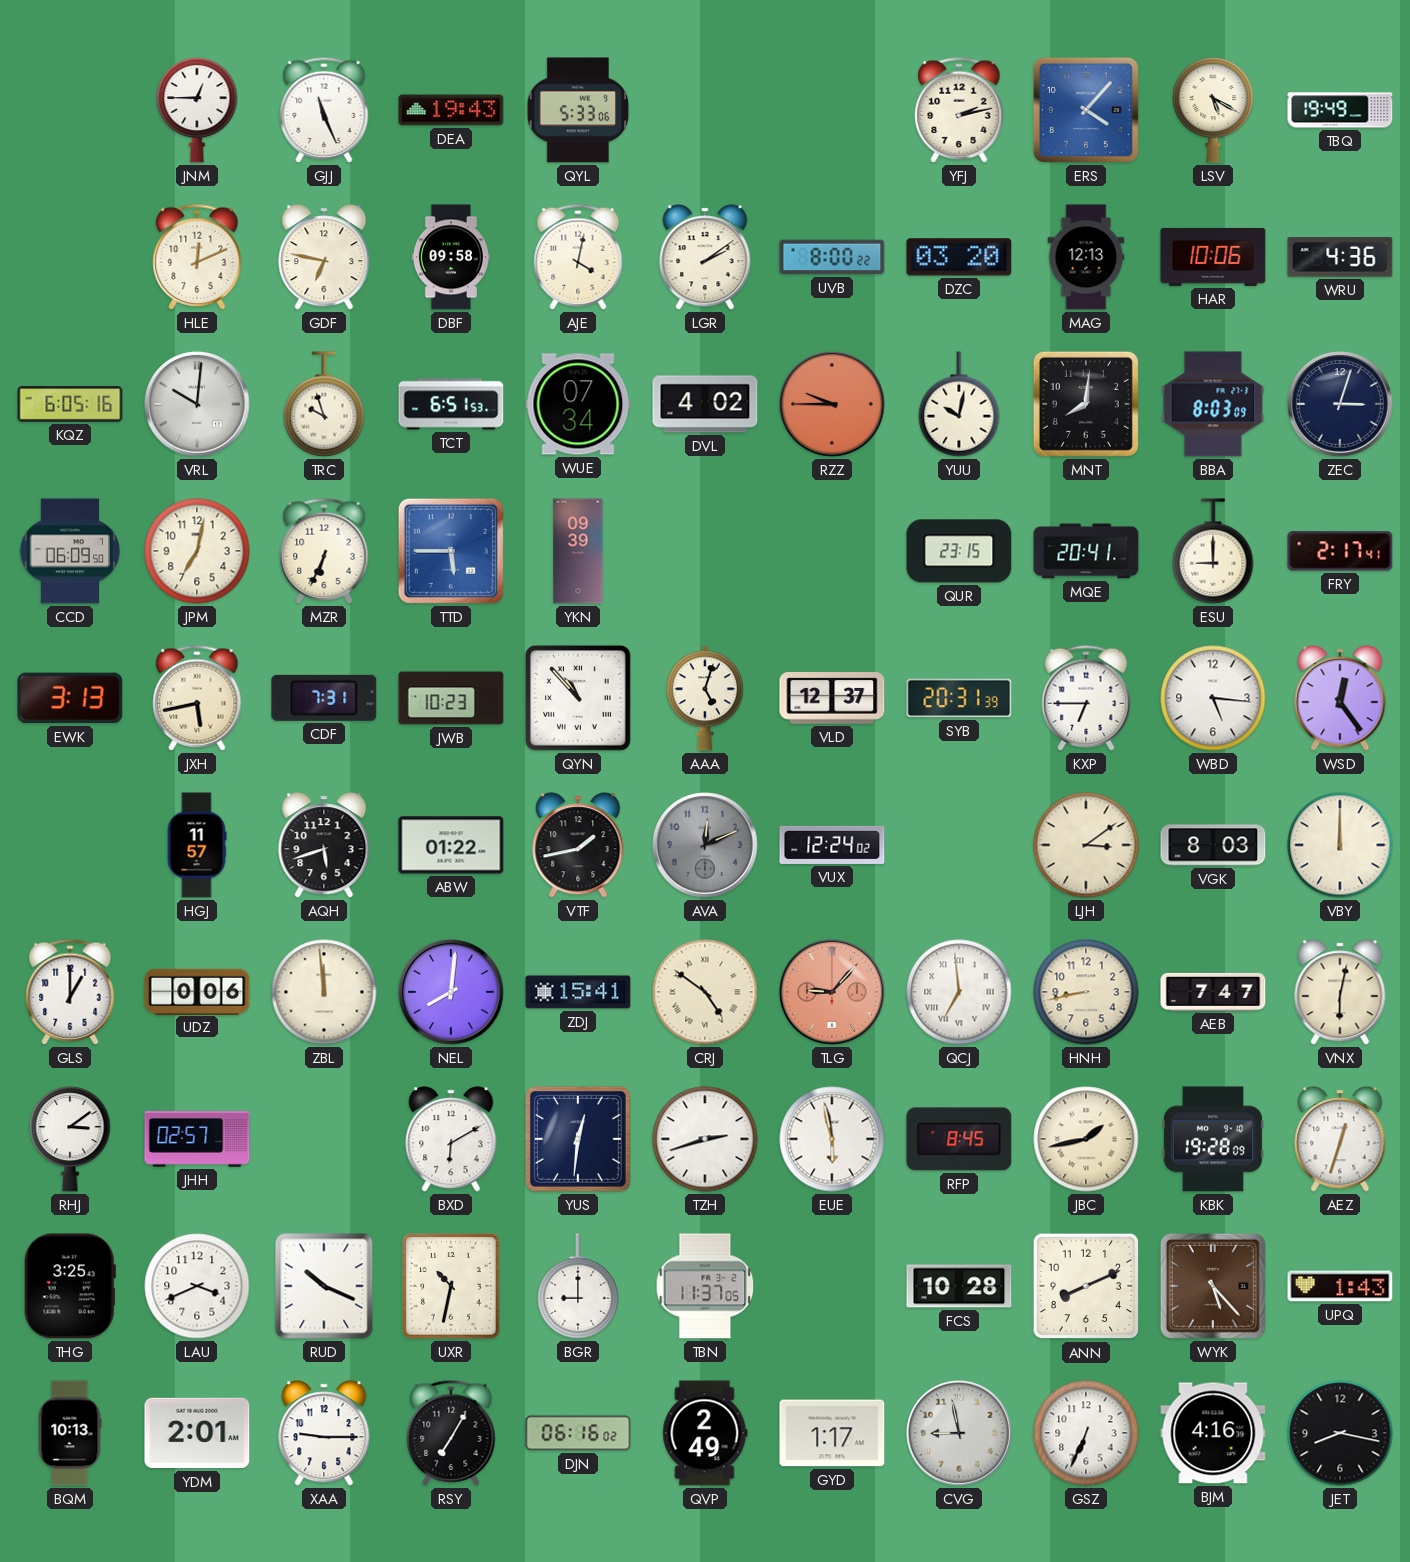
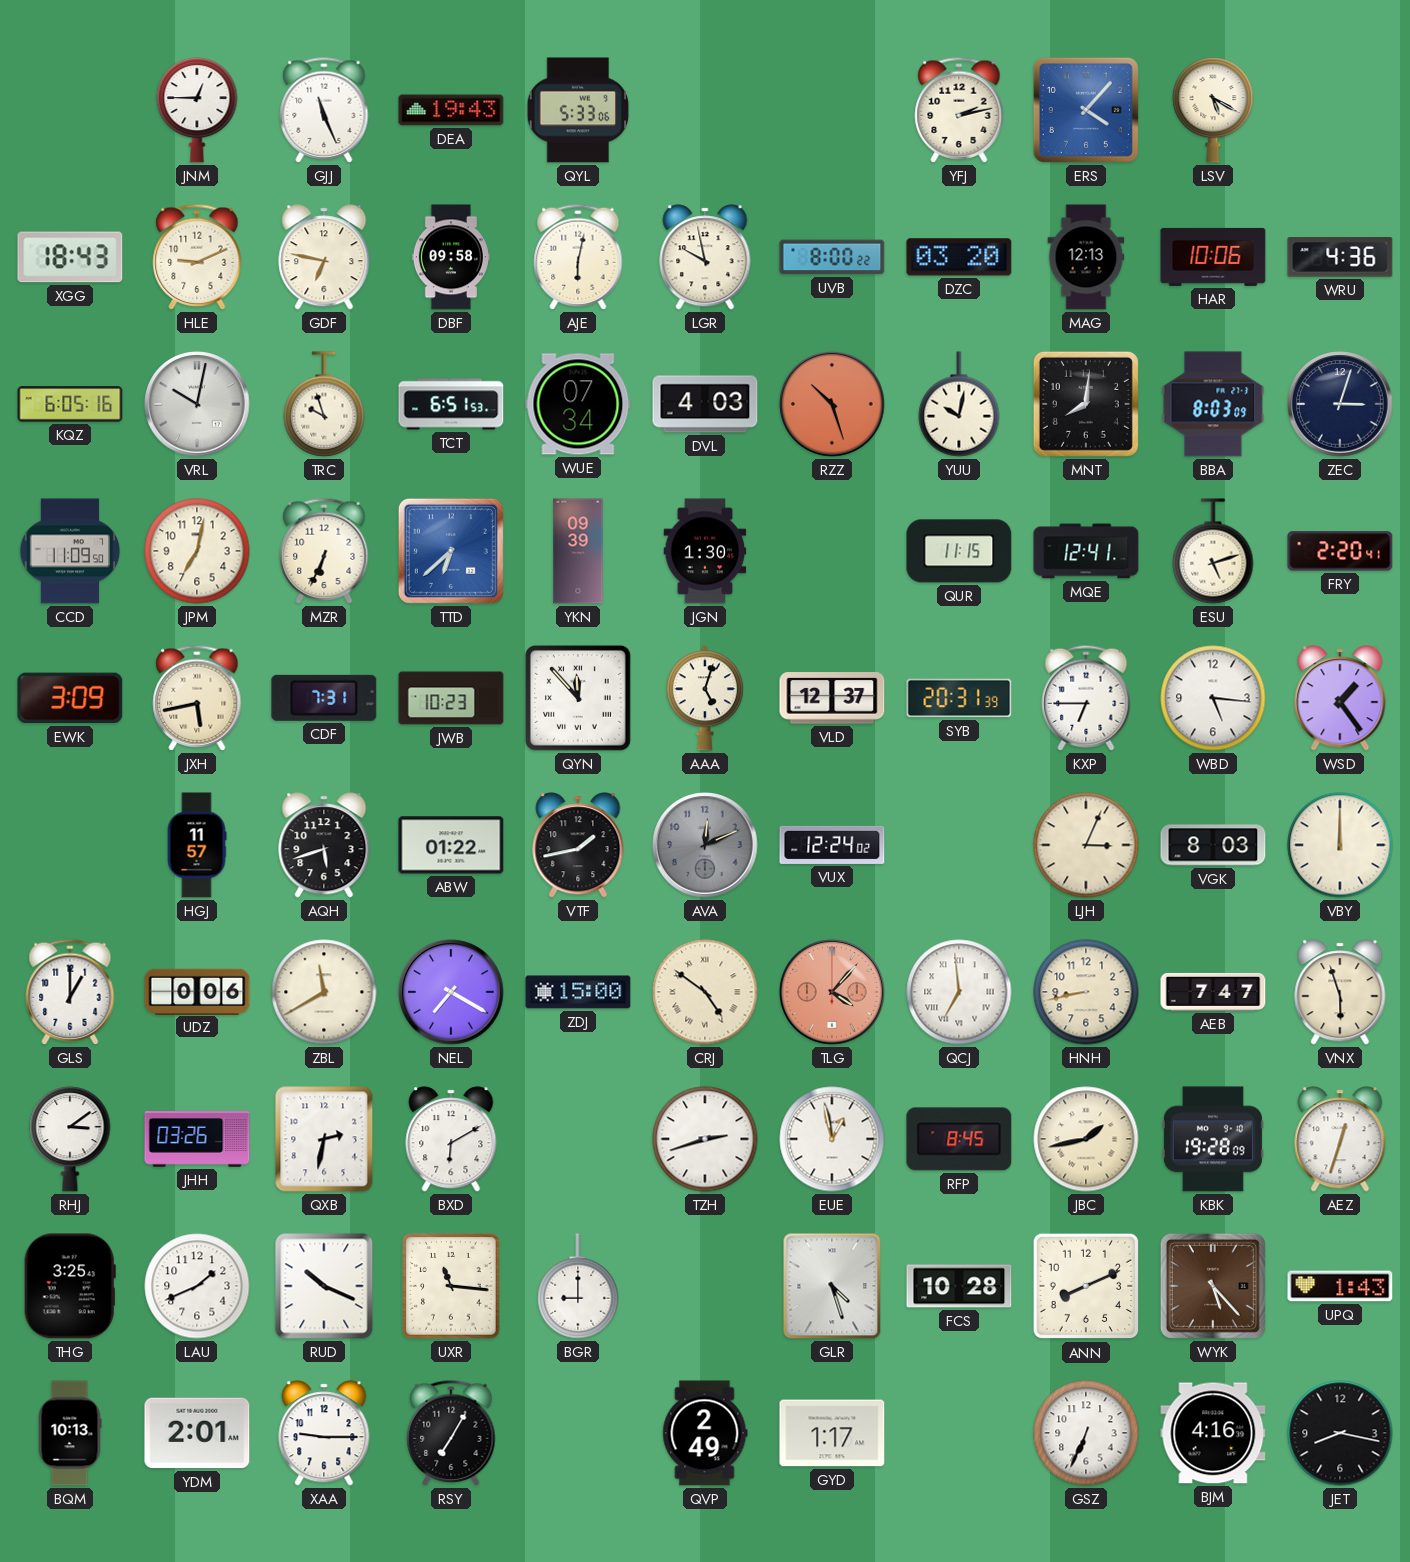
TBQ: 19:49 -> none (1340, 110)
XGG: none -> 18:43 (70, 257)
HLE: 12:11 -> 9:11 (197, 257)
AJE: 4:02 -> 6:02 (578, 257)
LGR: 2:09 -> 9:58 (705, 257)
VRL: 10:01 -> 10:02 (197, 404)
DVL: 4:02 -> 4:03 (705, 404)
RZZ: 9:45 -> 10:27 (832, 404)
CCD: 06:09 -> 11:09 (70, 551)
TTD: 5:45 -> 6:38 (451, 551)
JGN: none -> 1:30 (705, 551)
QUR: 23:15 -> 11:15 (959, 551)
MQE: 20:41 -> 12:41 (1086, 551)
ESU: 9:00 -> 5:12 (1213, 551)
FRY: 2:17 -> 2:20 (1340, 551)
EWK: 3:13 -> 3:09 (70, 698)
QYN: 10:53 -> 11:53 (578, 698)
WSD: 12:24 -> 1:24 (1340, 698)
LJH: 3:09 -> 3:04 (1086, 845)
ZBL: 11:59 -> 11:40 (324, 992)
NEL: 8:01 -> 7:20 (451, 992)
ZDJ: 15:41 -> 15:00 (578, 992)
TLG: 9:07 -> 4:07 (832, 992)
VNX: 6:02 -> 5:57 (1340, 992)
JHH: 02:57 -> 03:26 (197, 1140)
QXB: none -> 2:32 (324, 1139)
YUS: 12:31 -> none (578, 1139)
EUE: 5:58 -> 12:58 (832, 1139)
LAU: 3:41 -> 1:41 (197, 1286)
UXR: 10:32 -> 11:16 (451, 1286)
TBN: 11:37 -> none (705, 1286)
GLR: none -> 4:27 (832, 1286)
DJN: 06:16 -> none (578, 1433)
CVG: 8:58 -> none (959, 1433)
